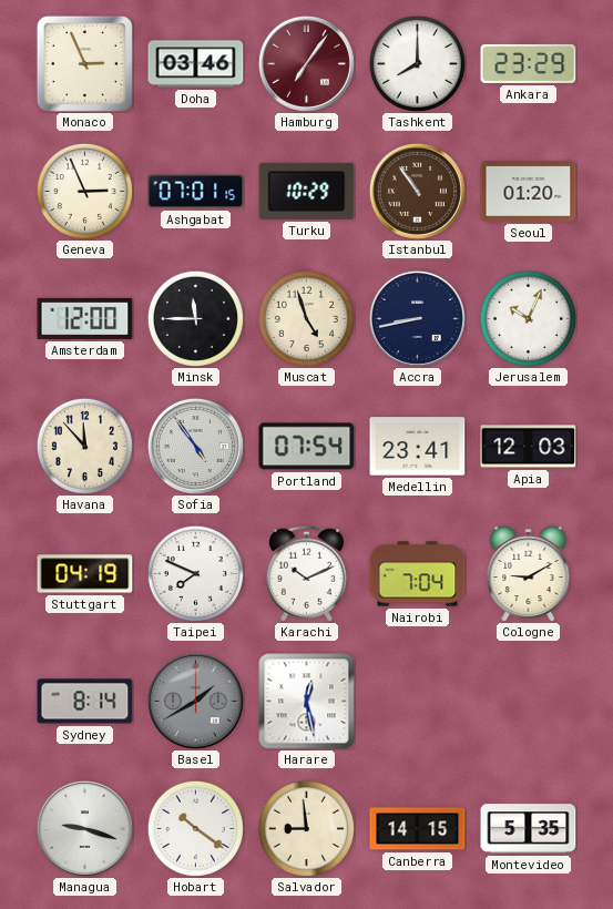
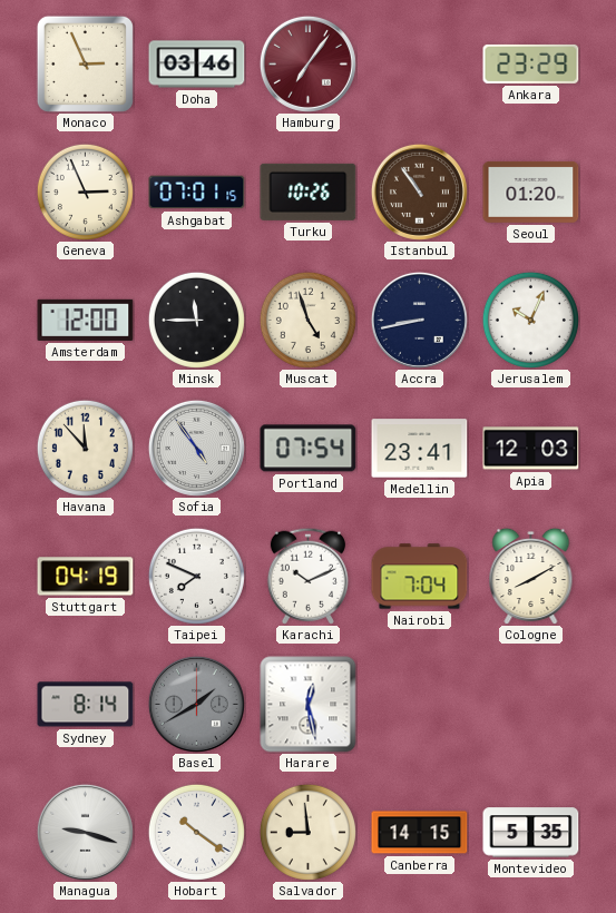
Tashkent: 8:00 -> none (417, 63)
Turku: 10:29 -> 10:26 (309, 192)
Cologne: 9:10 -> 8:10 (531, 576)
